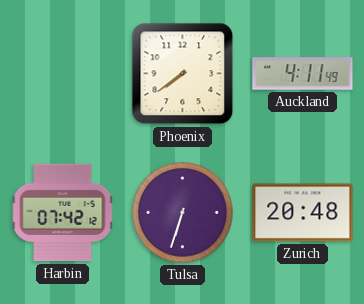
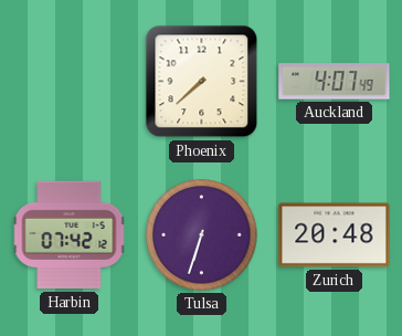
Phoenix: 7:39 -> 7:38 (202, 82)
Auckland: 4:11 -> 4:07 (335, 82)
